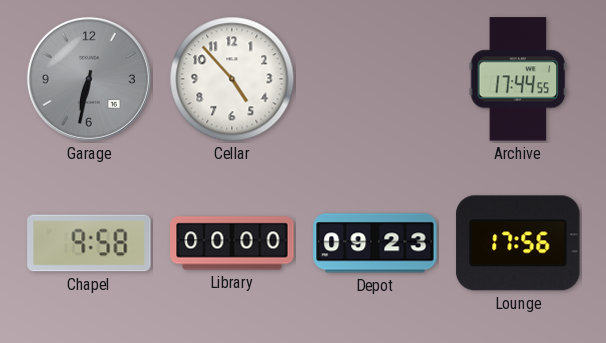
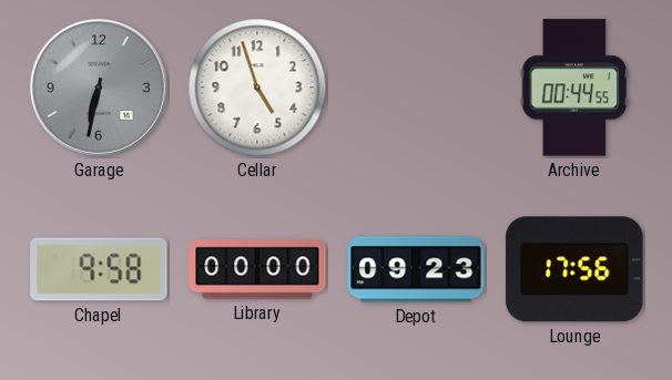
Cellar: 4:53 -> 4:57 (257, 88)
Archive: 17:44 -> 00:44 (574, 88)
